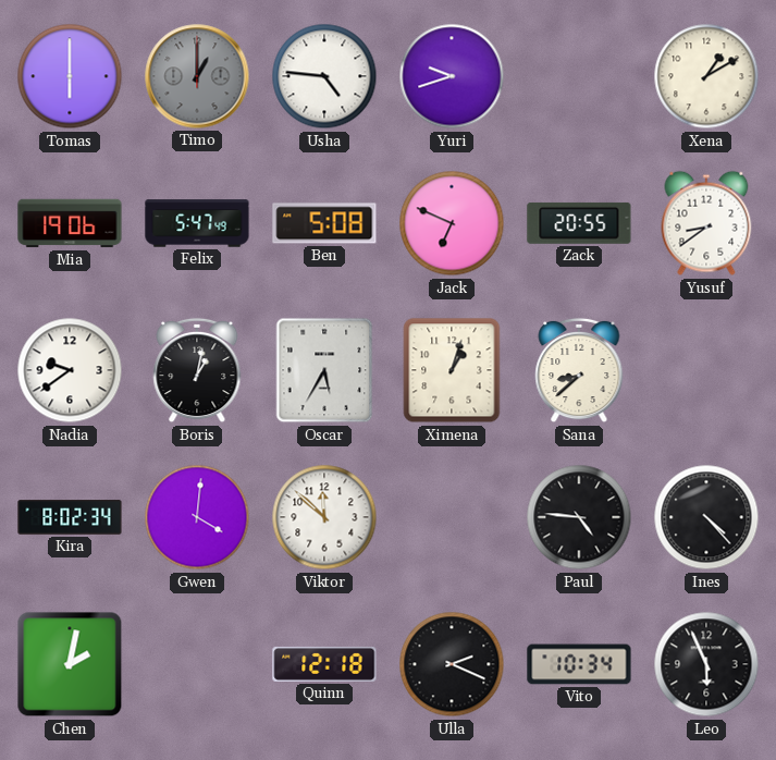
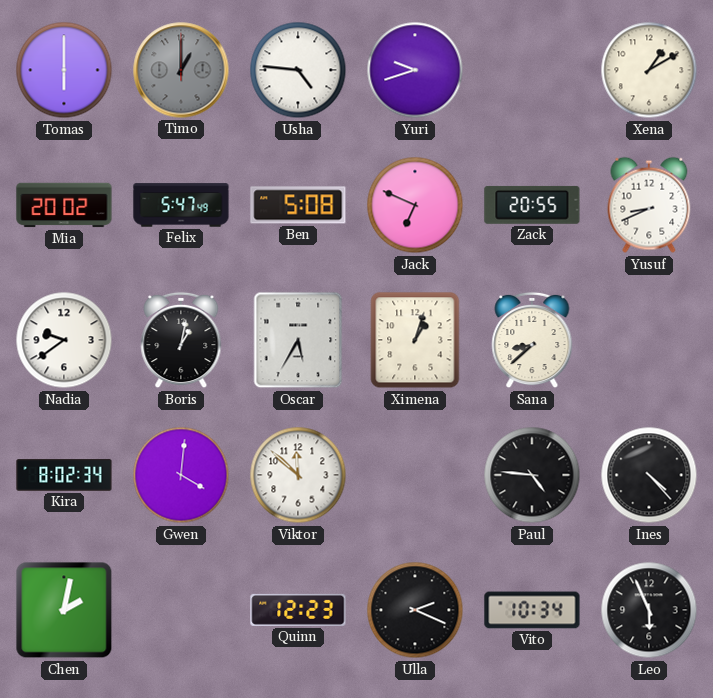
Mia: 19:06 -> 20:02 (64, 205)
Yusuf: 8:39 -> 8:41 (649, 205)
Quinn: 12:18 -> 12:23 (298, 610)
